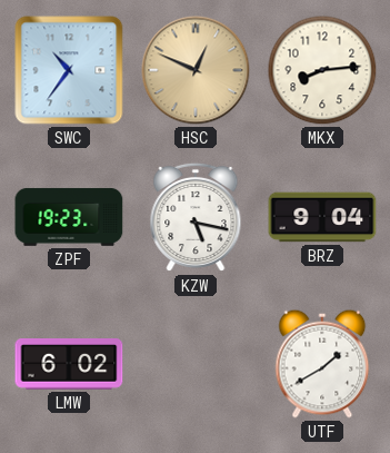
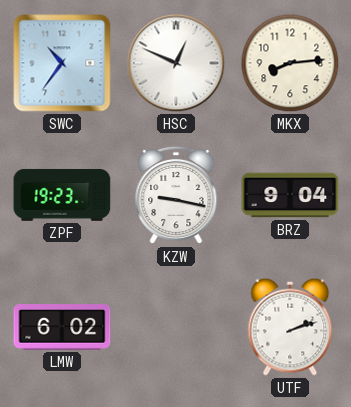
HSC dial: champagne -> white (176, 63)
KZW: 5:17 -> 9:17 (176, 195)
UTF: 1:40 -> 2:12 (290, 327)
